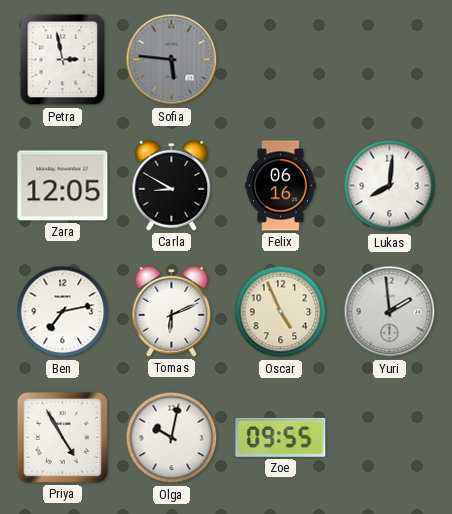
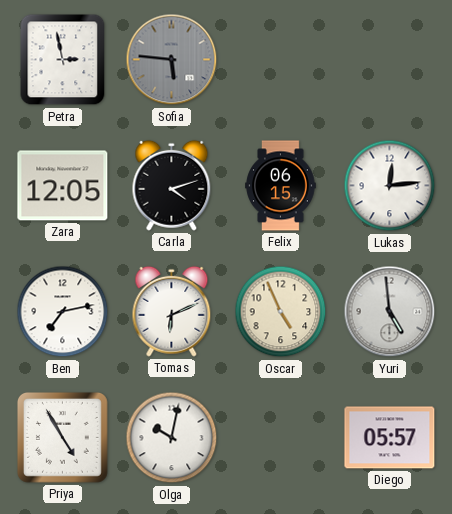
Carla: 8:50 -> 4:12 (172, 185)
Felix: 06:16 -> 06:15 (281, 186)
Lukas: 8:01 -> 12:14 (390, 186)
Yuri: 1:59 -> 4:59 (390, 312)
Zoe: 09:55 -> none (281, 437)
Diego: none -> 05:57 (390, 438)
